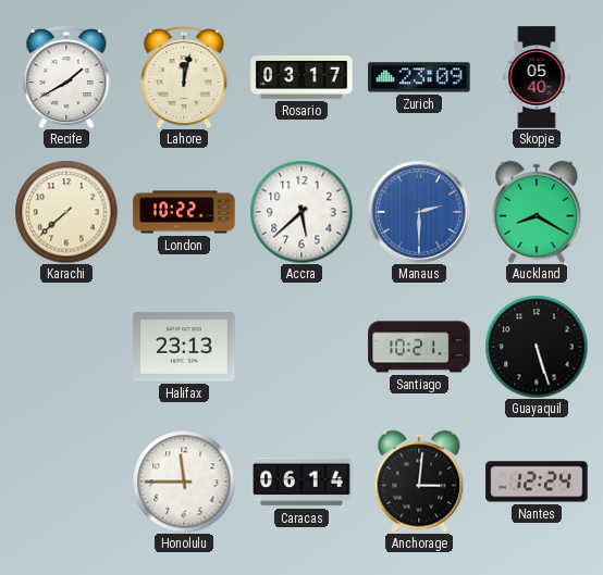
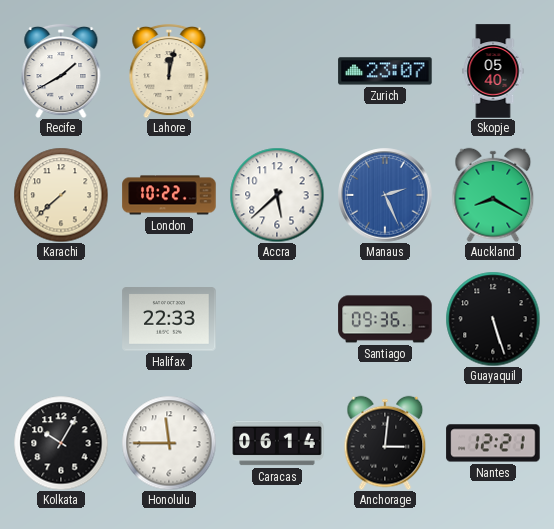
Rosario: 03:17 -> none (301, 77)
Zurich: 23:09 -> 23:07 (385, 71)
Manaus: 2:30 -> 2:26 (385, 195)
Halifax: 23:13 -> 22:33 (169, 319)
Santiago: 10:21 -> 09:36 (385, 319)
Kolkata: none -> 10:05 (61, 443)
Nantes: 12:24 -> 12:21 (493, 443)
